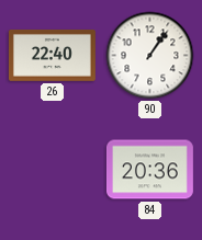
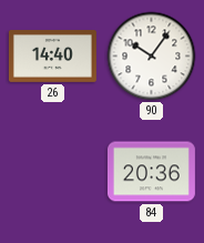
26: 22:40 -> 14:40 (52, 57)
90: 1:06 -> 10:06 (152, 57)
